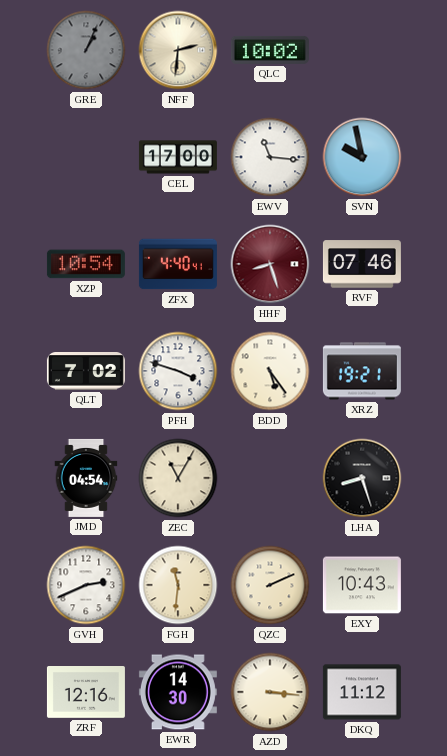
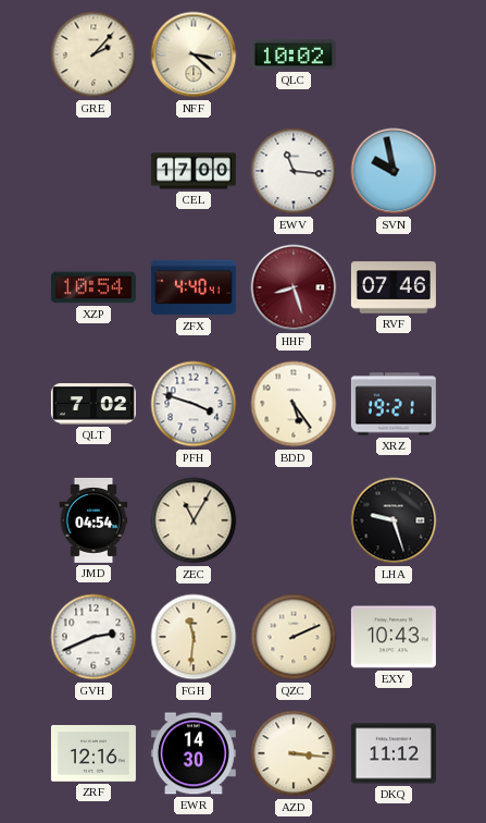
GRE: 1:04 -> 2:07 (94, 54)
GRE dial: grey -> cream (94, 54)
NFF: 2:31 -> 3:22 (194, 54)
LHA: 8:27 -> 9:27 (394, 520)
